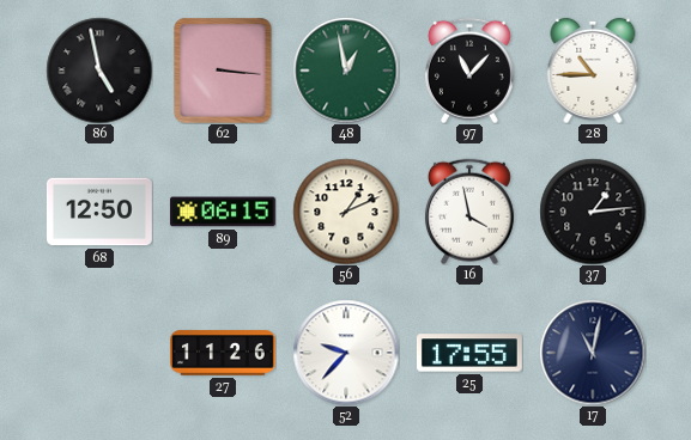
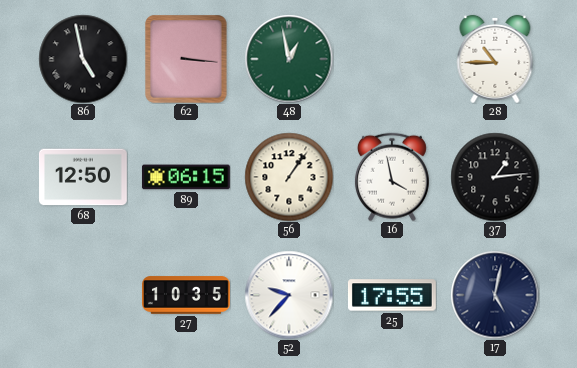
97: 11:07 -> none (469, 71)
56: 1:11 -> 1:06 (289, 177)
27: 11:26 -> 10:35 (187, 295)
17: 11:02 -> 5:02 (495, 295)
